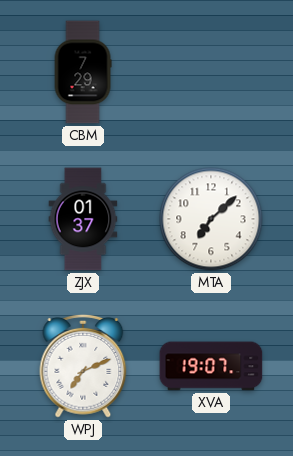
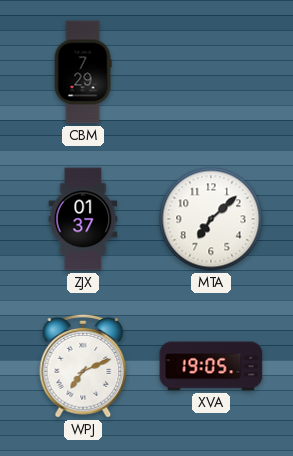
XVA: 19:07 -> 19:05 (211, 366)
